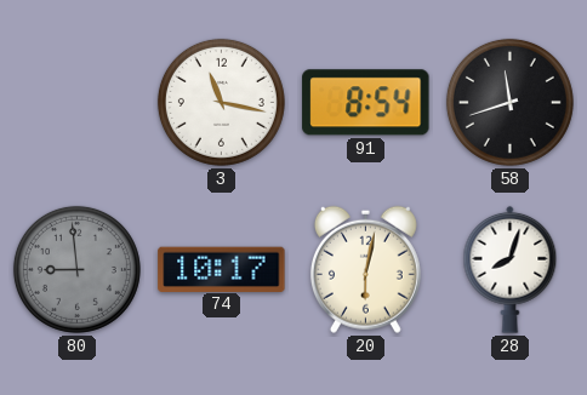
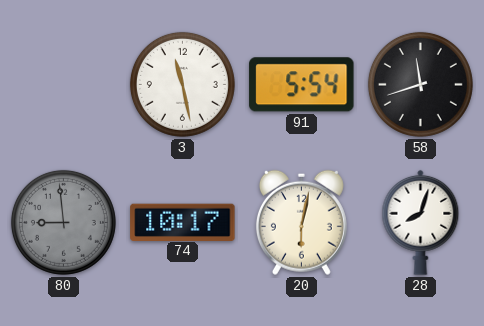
3: 11:17 -> 11:28 (182, 84)
91: 8:54 -> 5:54 (302, 85)
